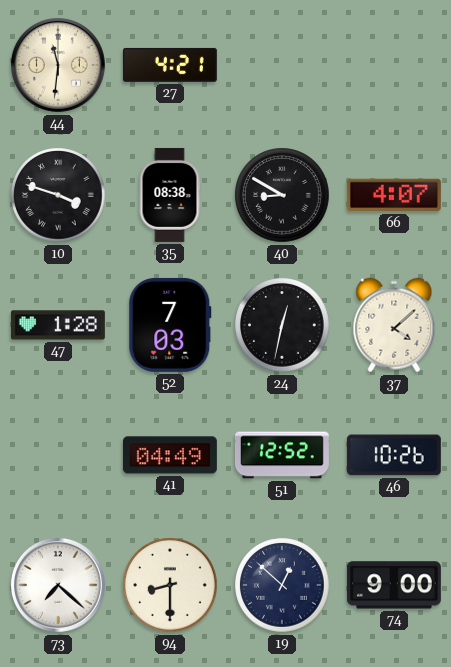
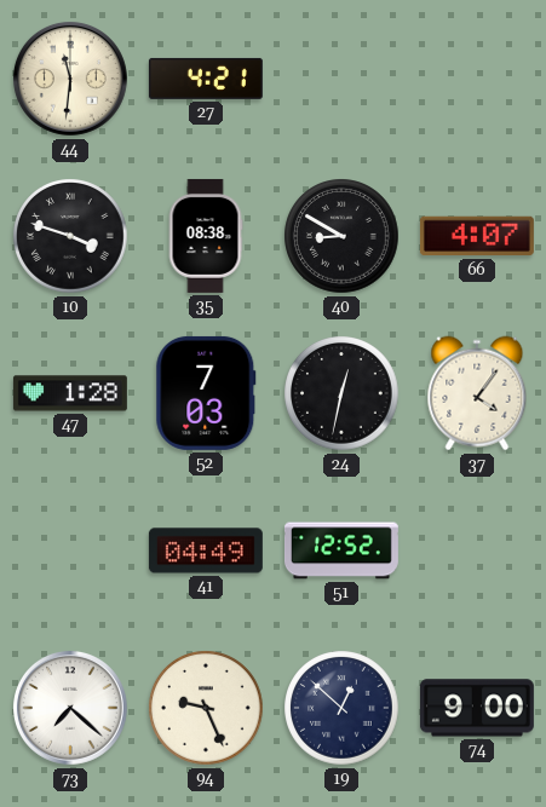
37: 4:08 -> 4:06 (477, 393)
46: 10:26 -> none (394, 455)
94: 8:30 -> 9:26 (206, 708)
